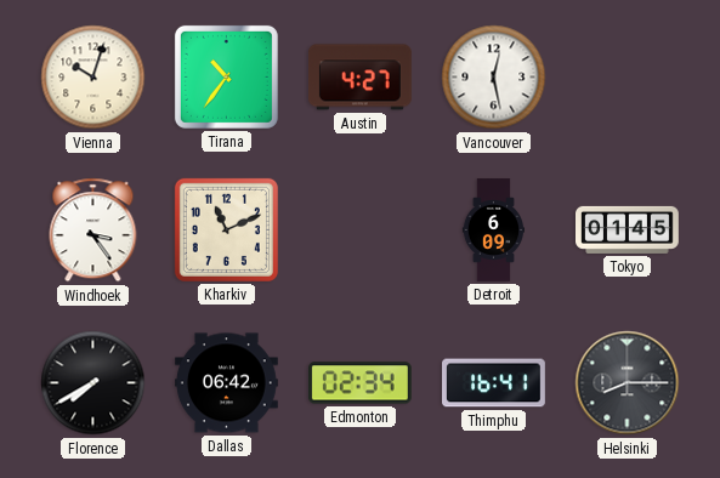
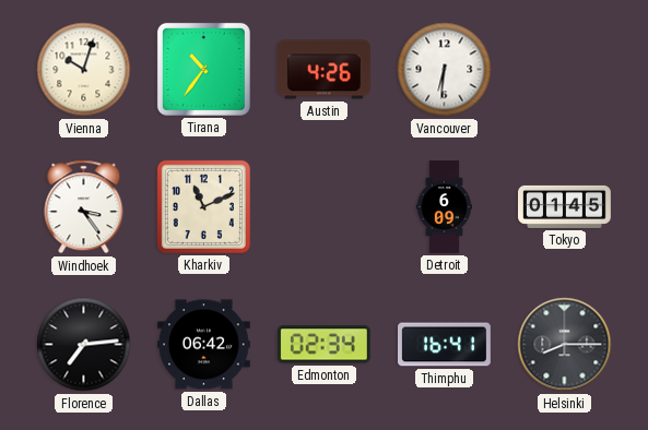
Austin: 4:27 -> 4:26 (323, 70)
Vancouver: 12:28 -> 6:31 (445, 70)
Florence: 7:40 -> 7:14 (84, 345)
